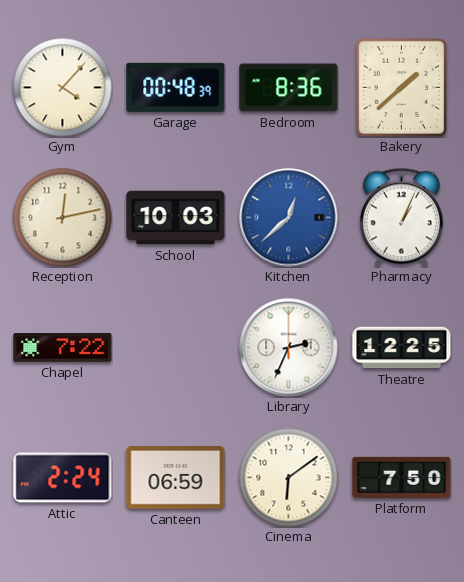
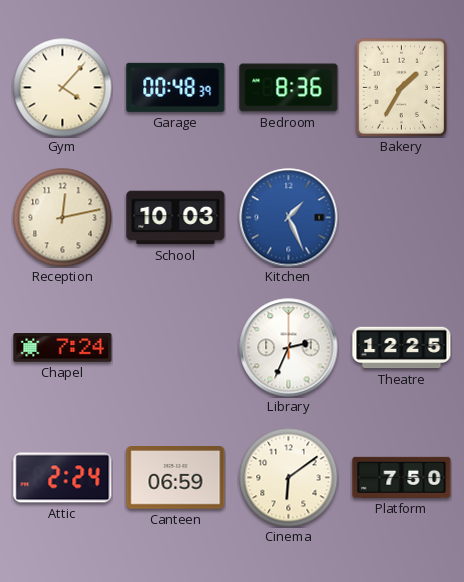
Bakery: 1:38 -> 1:35 (401, 87)
Kitchen: 12:38 -> 1:26 (289, 218)
Pharmacy: 1:04 -> none (401, 217)
Chapel: 7:22 -> 7:24 (63, 348)
